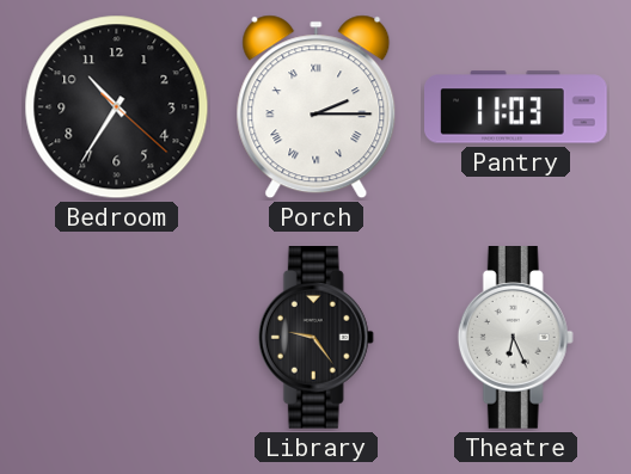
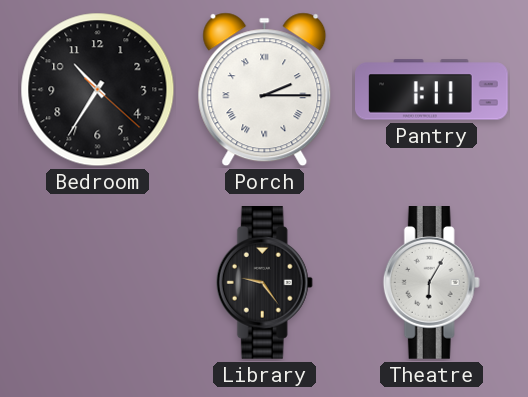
Pantry: 11:03 -> 1:11 (432, 90)
Theatre: 6:26 -> 6:05 (431, 283)
